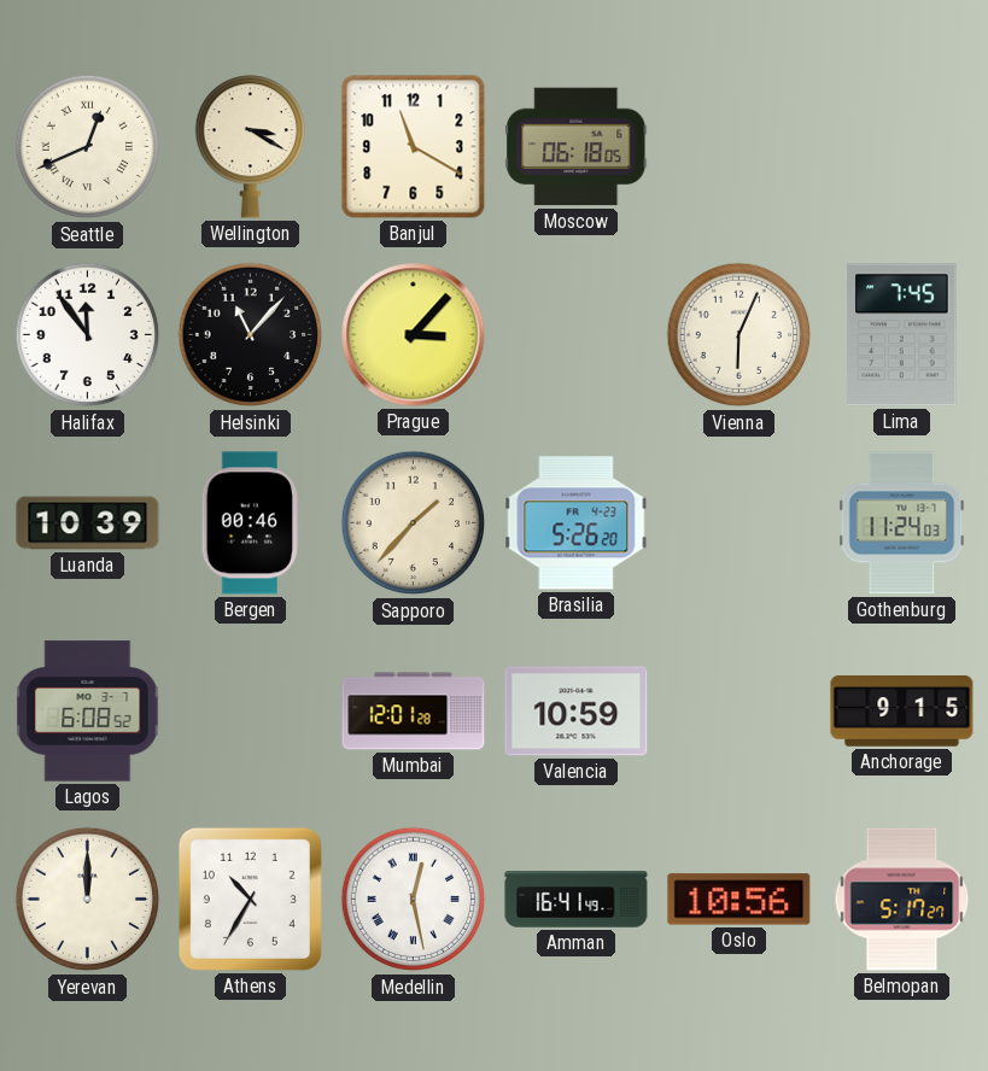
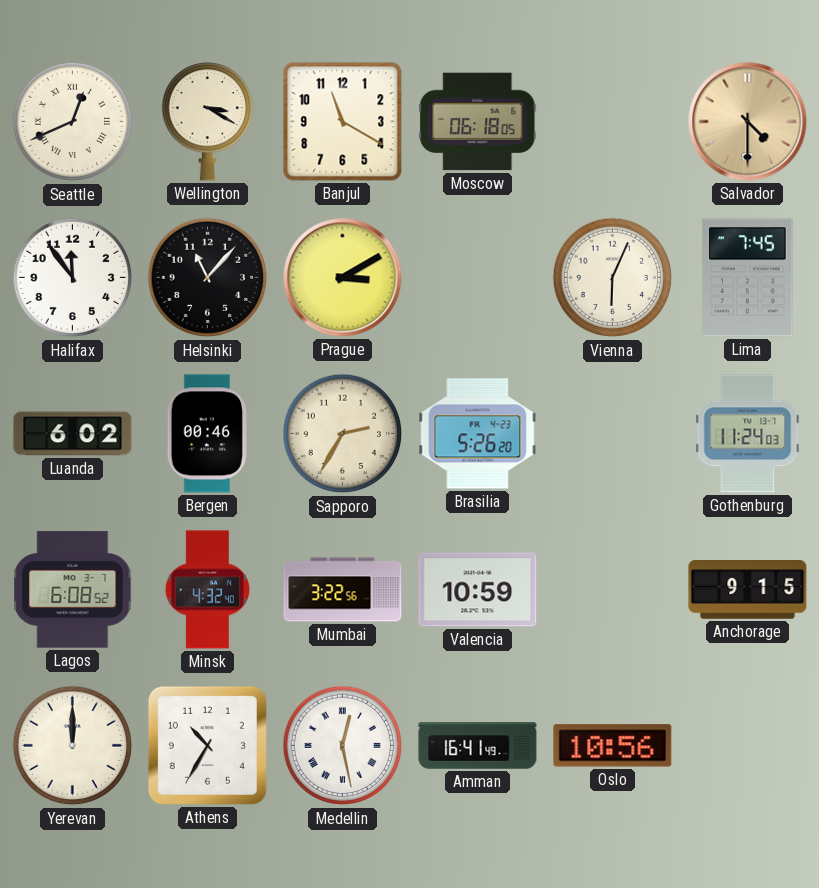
Salvador: none -> 4:30 (748, 122)
Prague: 3:07 -> 3:10 (343, 278)
Luanda: 10:39 -> 6:02 (73, 434)
Sapporo: 1:37 -> 2:35 (343, 434)
Minsk: none -> 4:32 (207, 590)
Mumbai: 12:01 -> 3:22 (343, 590)
Belmopan: 5:17 -> none (902, 900)
